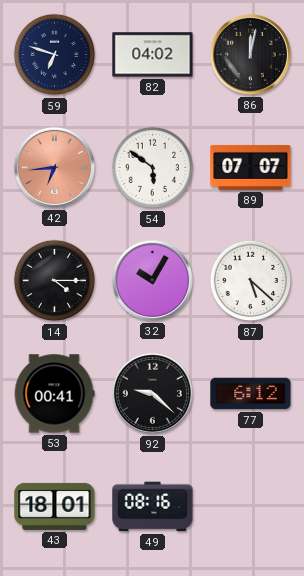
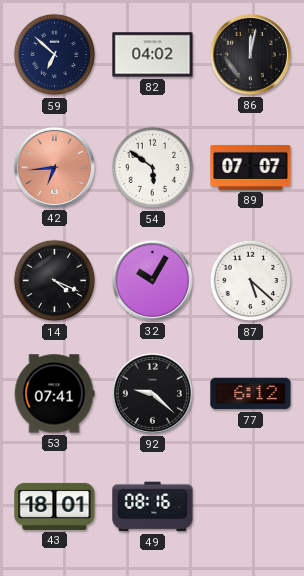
59: 6:48 -> 6:52 (55, 55)
14: 4:15 -> 4:19 (55, 281)
53: 00:41 -> 07:41 (54, 394)
